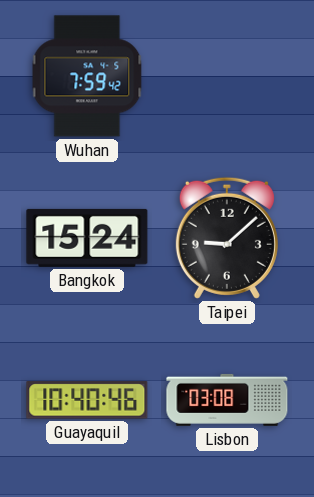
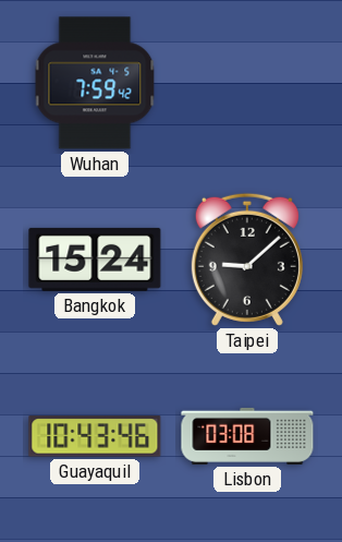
Guayaquil: 10:40 -> 10:43 (95, 436)
